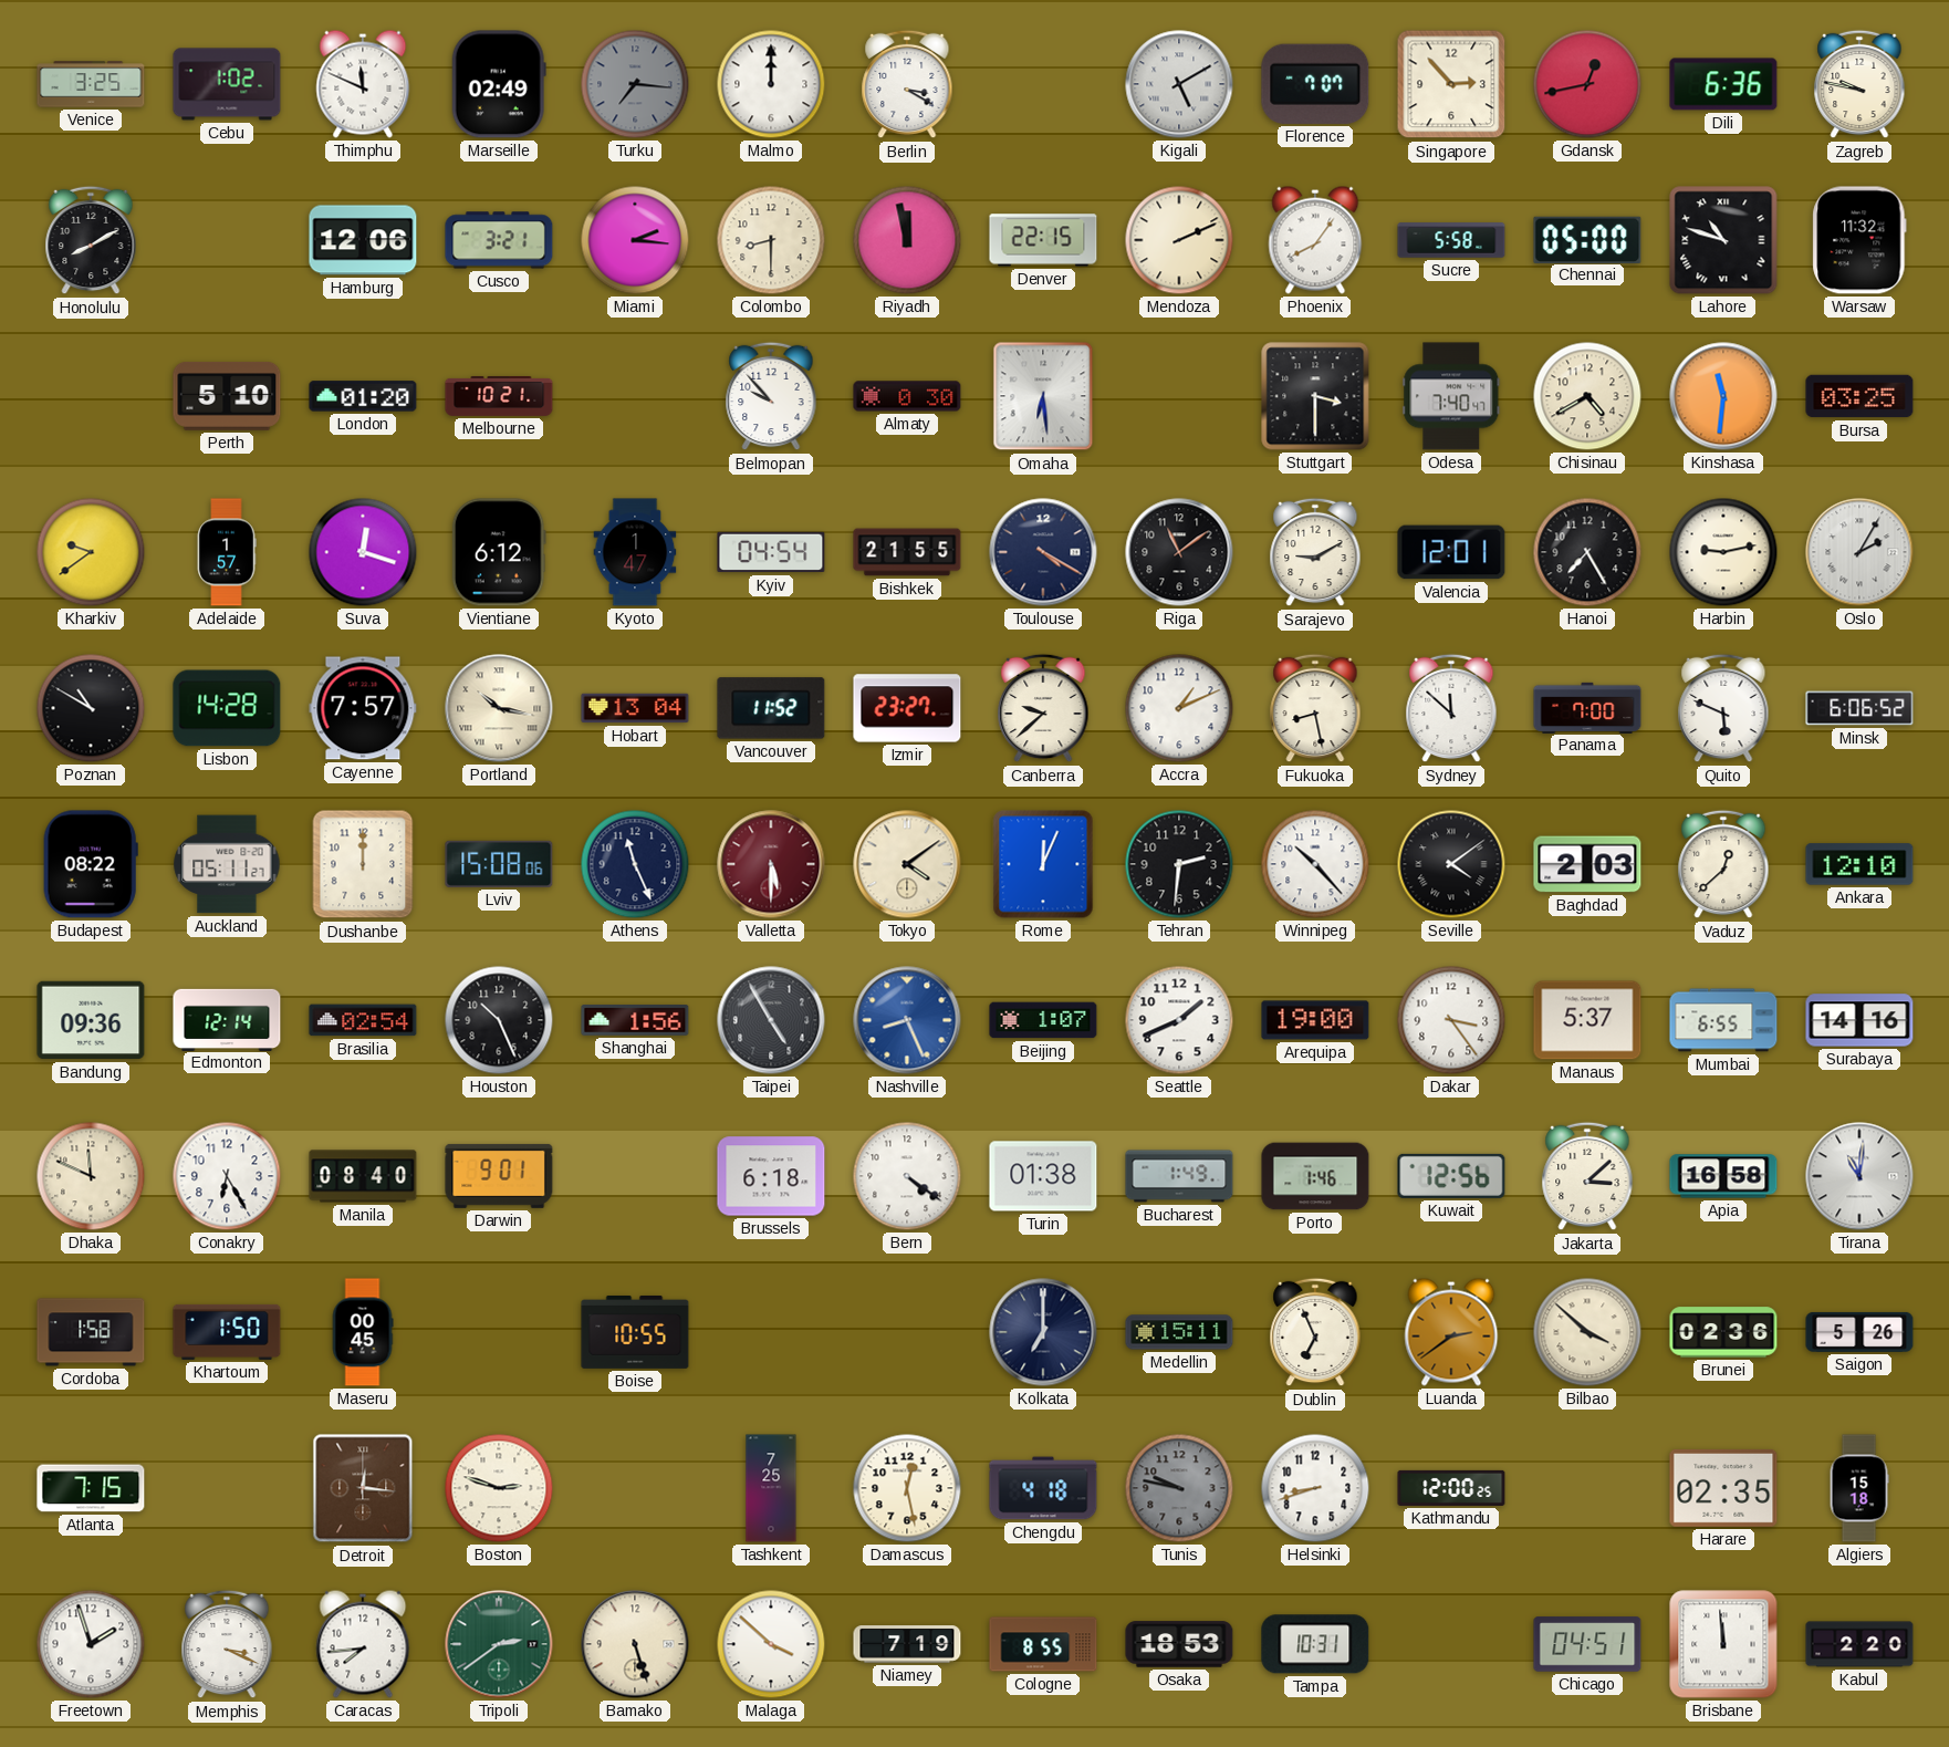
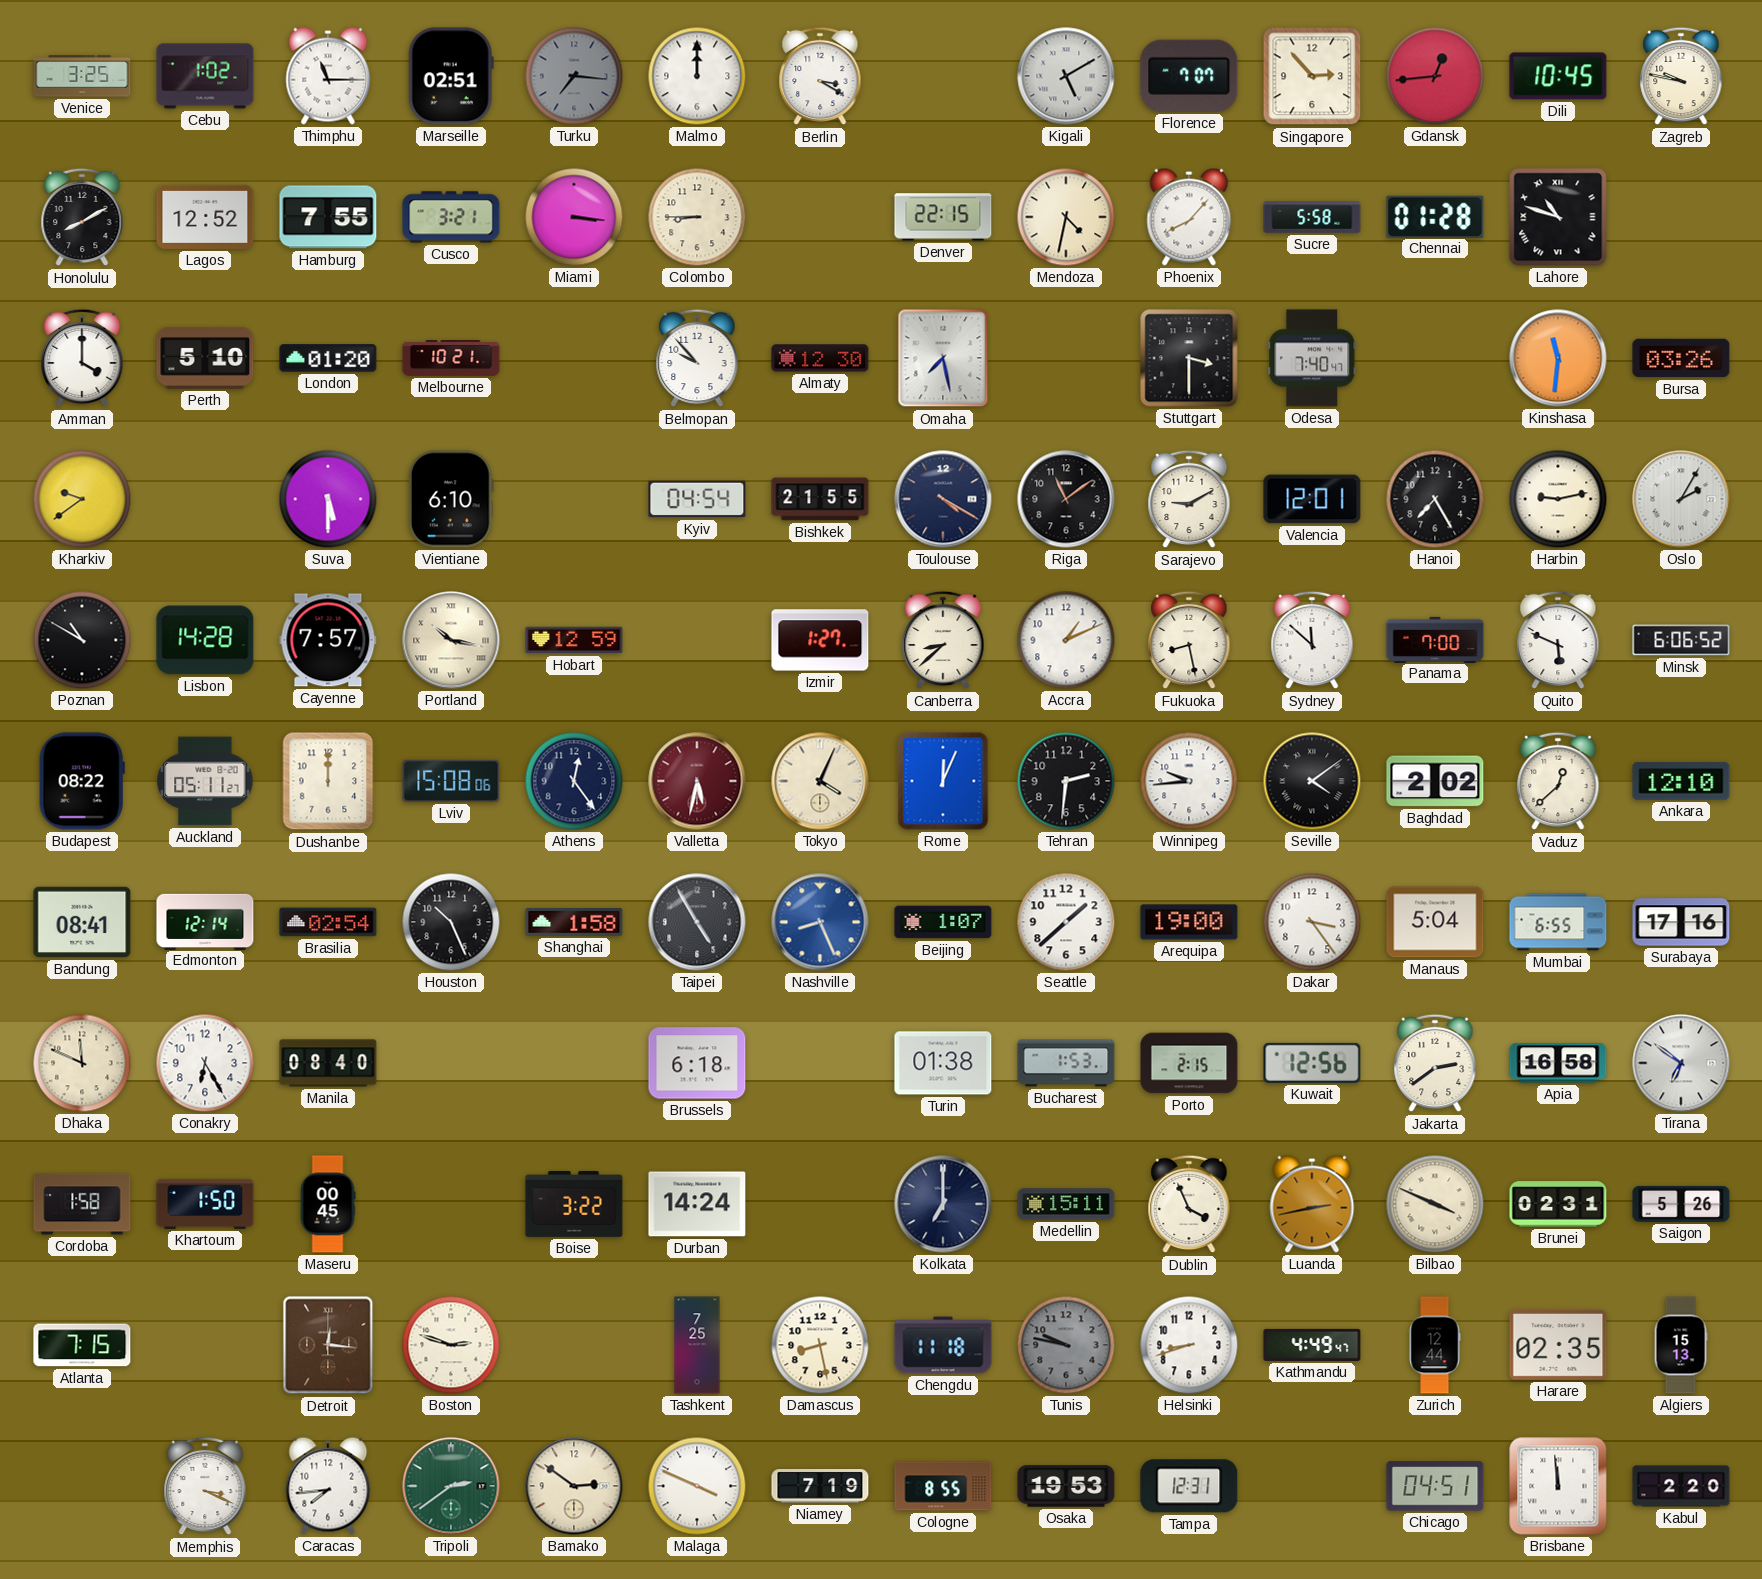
Thimphu: 11:49 -> 11:15 (328, 76)
Marseille: 02:49 -> 02:51 (451, 76)
Gdansk: 12:43 -> 12:44 (1435, 76)
Dili: 6:36 -> 10:45 (1558, 76)
Lagos: none -> 12:52 (205, 217)
Hamburg: 12:06 -> 7:55 (328, 217)
Miami: 2:16 -> 3:16 (574, 217)
Colombo: 8:30 -> 8:45 (697, 217)
Riyadh: 11:58 -> none (907, 240)
Mendoza: 2:11 -> 4:32 (1066, 217)
Phoenix: 8:06 -> 8:07 (1189, 217)
Chennai: 05:00 -> 01:28 (1435, 216)
Warsaw: 11:32 -> none (1859, 240)
Amman: none -> 4:00 (82, 358)
Almaty: 0:30 -> 12:30 (820, 358)
Omaha: 6:29 -> 7:28 (943, 358)
Chisinau: 4:40 -> none (1587, 396)
Bursa: 03:25 -> 03:26 (1681, 358)
Adelaide: 1:57 -> none (227, 552)
Suva: 12:18 -> 5:30 (328, 499)
Vientiane: 6:12 -> 6:10 (451, 499)
Kyoto: 1:47 -> none (635, 552)
Hobart: 13:04 -> 12:59 (574, 640)
Vancouver: 11:52 -> none (771, 708)
Izmir: 23:27 -> 1:27 (820, 640)
Canberra: 9:38 -> 8:38 (943, 640)
Athens: 11:26 -> 12:24 (574, 781)
Valletta: 5:30 -> 5:32 (697, 781)
Tokyo: 4:09 -> 4:04 (820, 781)
Winnipeg: 10:23 -> 9:44 (1189, 781)
Baghdad: 2:03 -> 2:02 (1435, 781)
Bandung: 09:36 -> 08:41 (82, 922)
Shanghai: 1:56 -> 1:58 (574, 922)
Seattle: 1:41 -> 1:38 (1066, 922)
Manaus: 5:37 -> 5:04 (1435, 922)
Surabaya: 14:16 -> 17:16 (1681, 922)
Darwin: 9:01 -> none (499, 1176)
Bern: 4:21 -> none (907, 1176)
Bucharest: 1:49 -> 1:53 (1066, 1063)
Porto: 1:46 -> 2:15 (1189, 1063)
Jakarta: 3:08 -> 2:39 (1435, 1063)
Tirana: 11:01 -> 6:51 (1681, 1063)
Boise: 10:55 -> 3:22 (574, 1204)
Durban: none -> 14:24 (697, 1204)
Dublin: 6:56 -> 3:56 (1189, 1204)
Luanda: 2:39 -> 2:43 (1312, 1204)
Bilbao: 3:52 -> 3:49 (1435, 1204)
Brunei: 02:36 -> 02:31 (1558, 1204)
Damascus: 12:28 -> 8:28 (820, 1345)
Chengdu: 4:18 -> 11:18 (943, 1345)
Kathmandu: 12:00 -> 4:49 (1312, 1345)
Zurich: none -> 12:44 (1435, 1345)
Algiers: 15:18 -> 15:13 (1681, 1345)
Freetown: 1:57 -> none (91, 1644)
Bamako: 5:27 -> 2:51 (574, 1486)
Malaga: 3:52 -> 3:49 (697, 1486)
Osaka: 18:53 -> 19:53 (1066, 1486)
Tampa: 10:31 -> 12:31 (1189, 1486)
